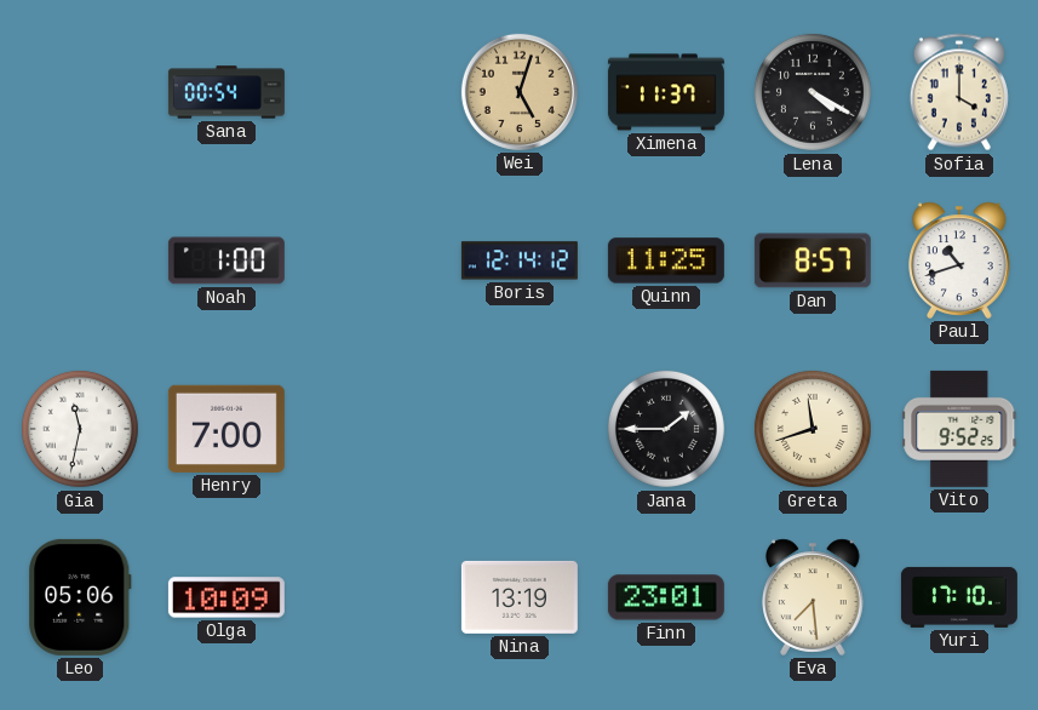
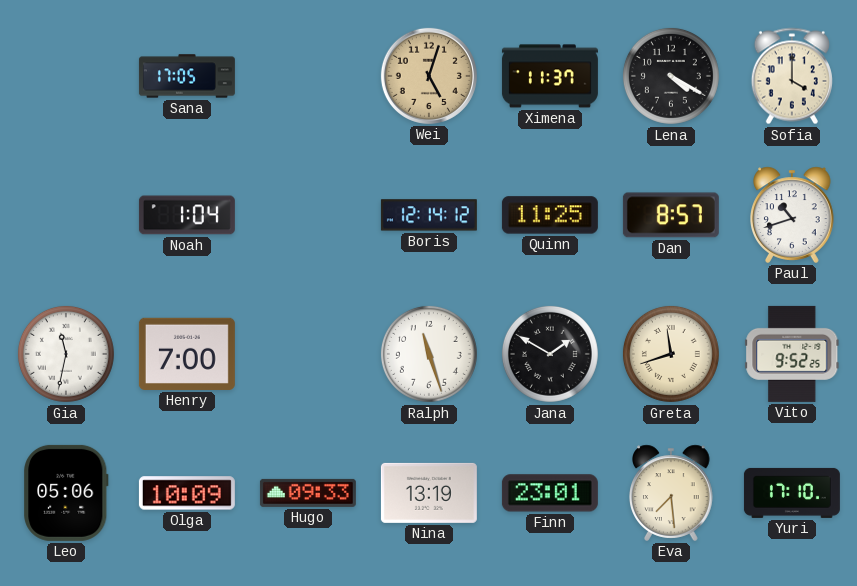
Sana: 00:54 -> 17:05 (187, 76)
Noah: 1:00 -> 1:04 (187, 215)
Ralph: none -> 11:27 (429, 354)
Jana: 1:45 -> 1:50 (550, 354)
Hugo: none -> 09:33 (308, 493)
